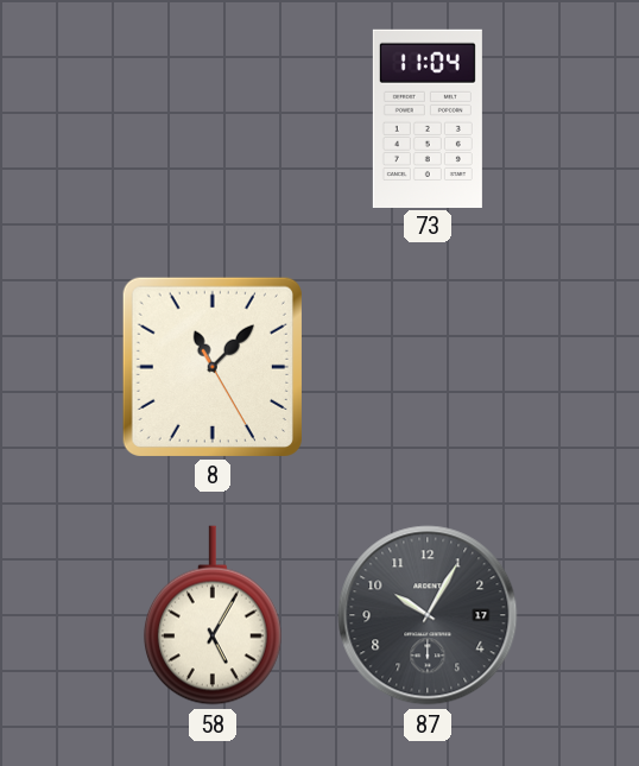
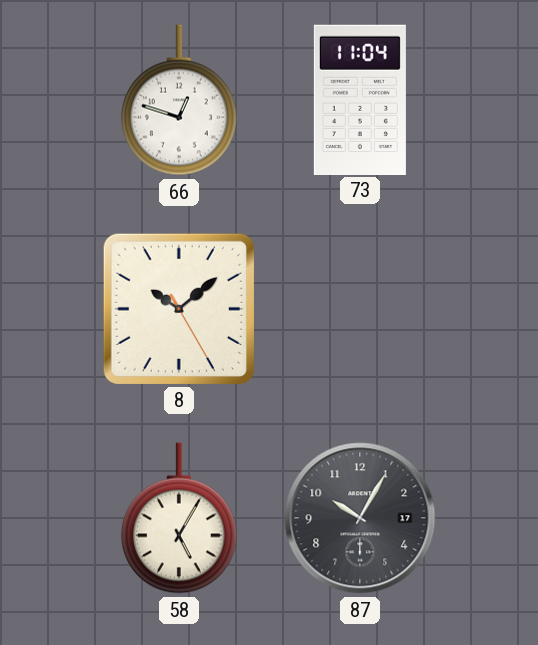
66: none -> 12:48 (179, 100)
8: 11:07 -> 10:08 (179, 309)
